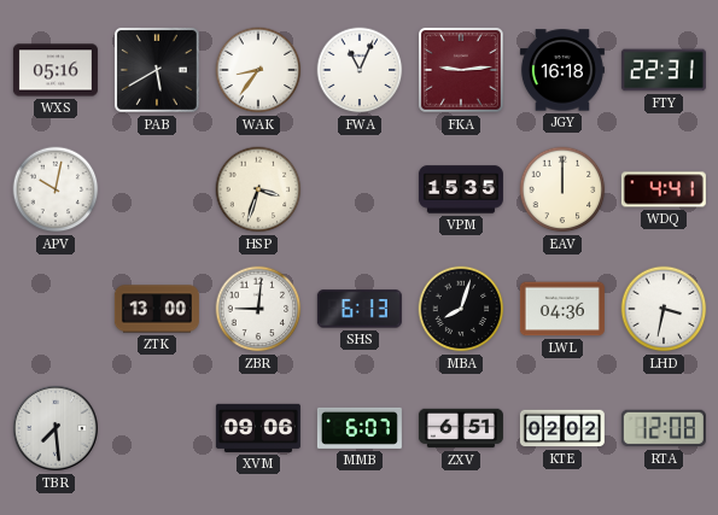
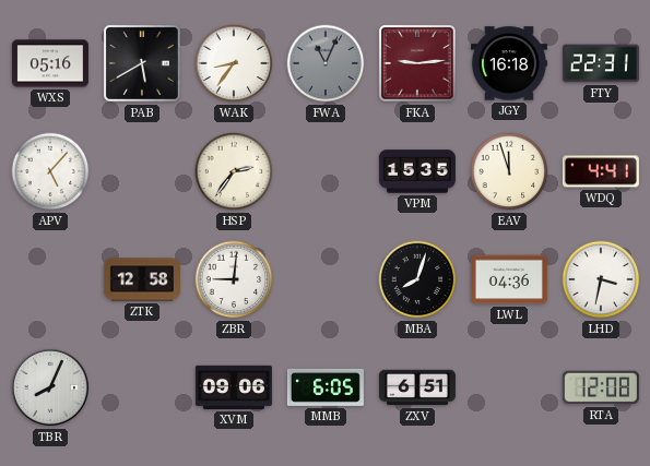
FWA dial: white -> grey (326, 63)
APV: 10:02 -> 5:07 (50, 171)
HSP: 3:33 -> 2:36 (234, 171)
EAV: 12:00 -> 11:57 (509, 171)
ZTK: 13:00 -> 12:58 (142, 279)
SHS: 6:13 -> none (360, 309)
TBR: 7:29 -> 8:04 (50, 387)
MMB: 6:07 -> 6:05 (326, 387)
KTE: 02:02 -> none (562, 428)
